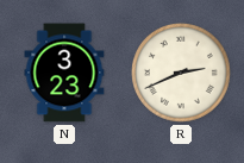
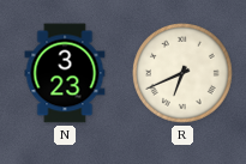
R: 2:41 -> 6:41 (184, 74)
